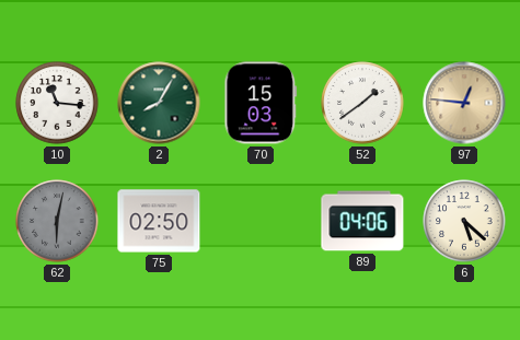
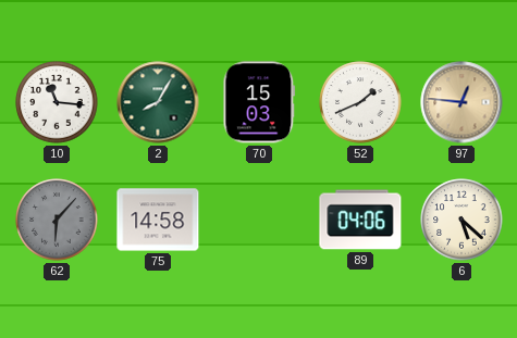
52: 1:39 -> 1:41 (360, 102)
62: 6:02 -> 6:07 (57, 220)
75: 02:50 -> 14:58 (158, 220)
